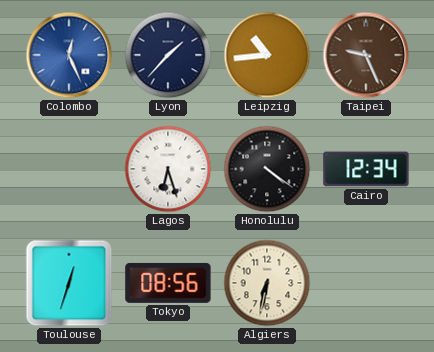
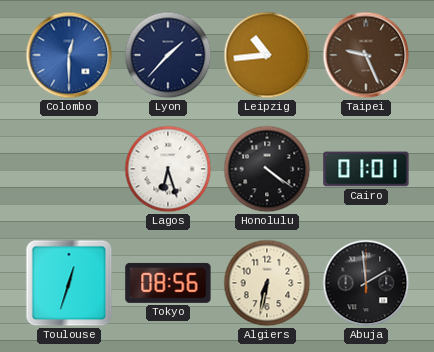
Colombo: 12:26 -> 12:30 (69, 55)
Cairo: 12:34 -> 01:01 (366, 169)
Abuja: none -> 1:59 (366, 283)
